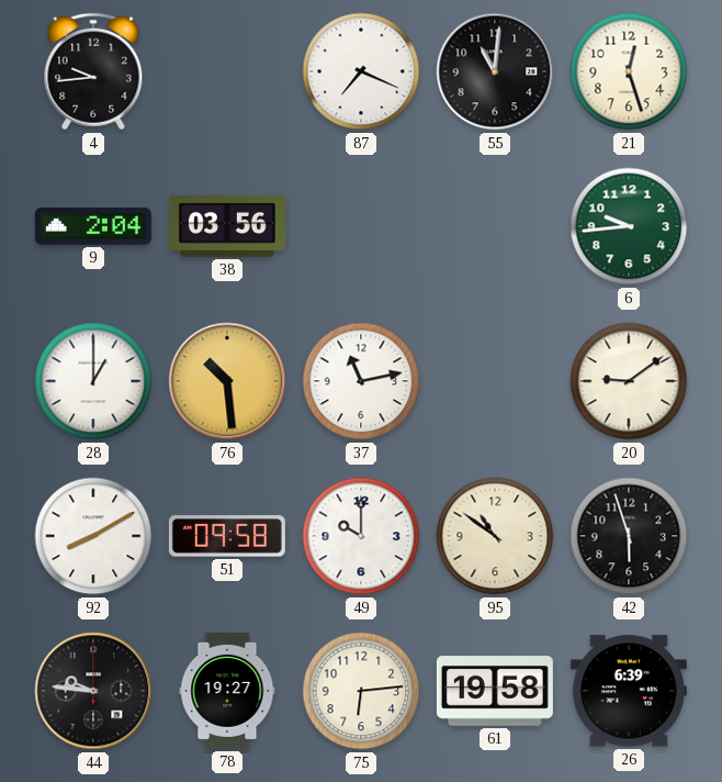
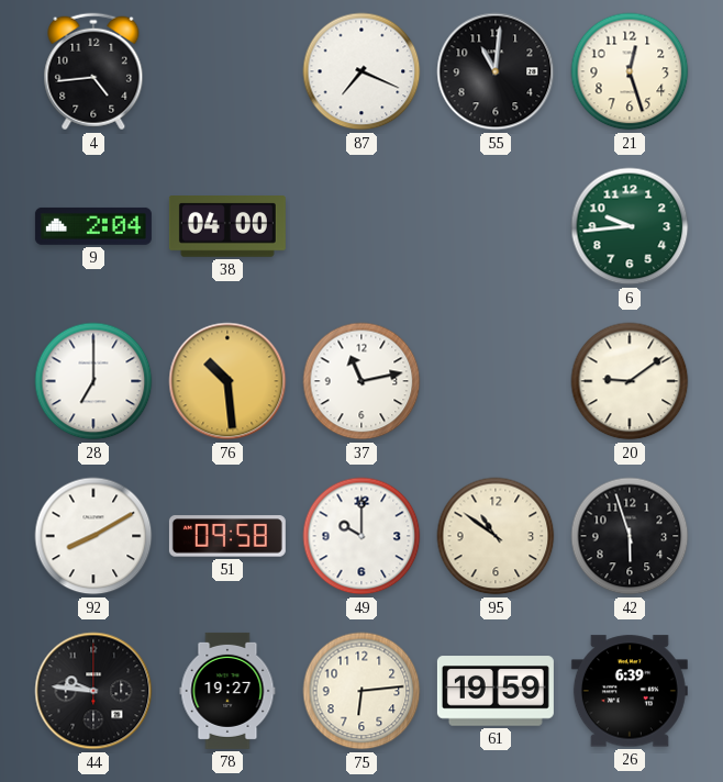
4: 9:44 -> 4:44 (93, 71)
38: 03:56 -> 04:00 (227, 227)
28: 1:00 -> 7:00 (93, 381)
61: 19:58 -> 19:59 (496, 691)
